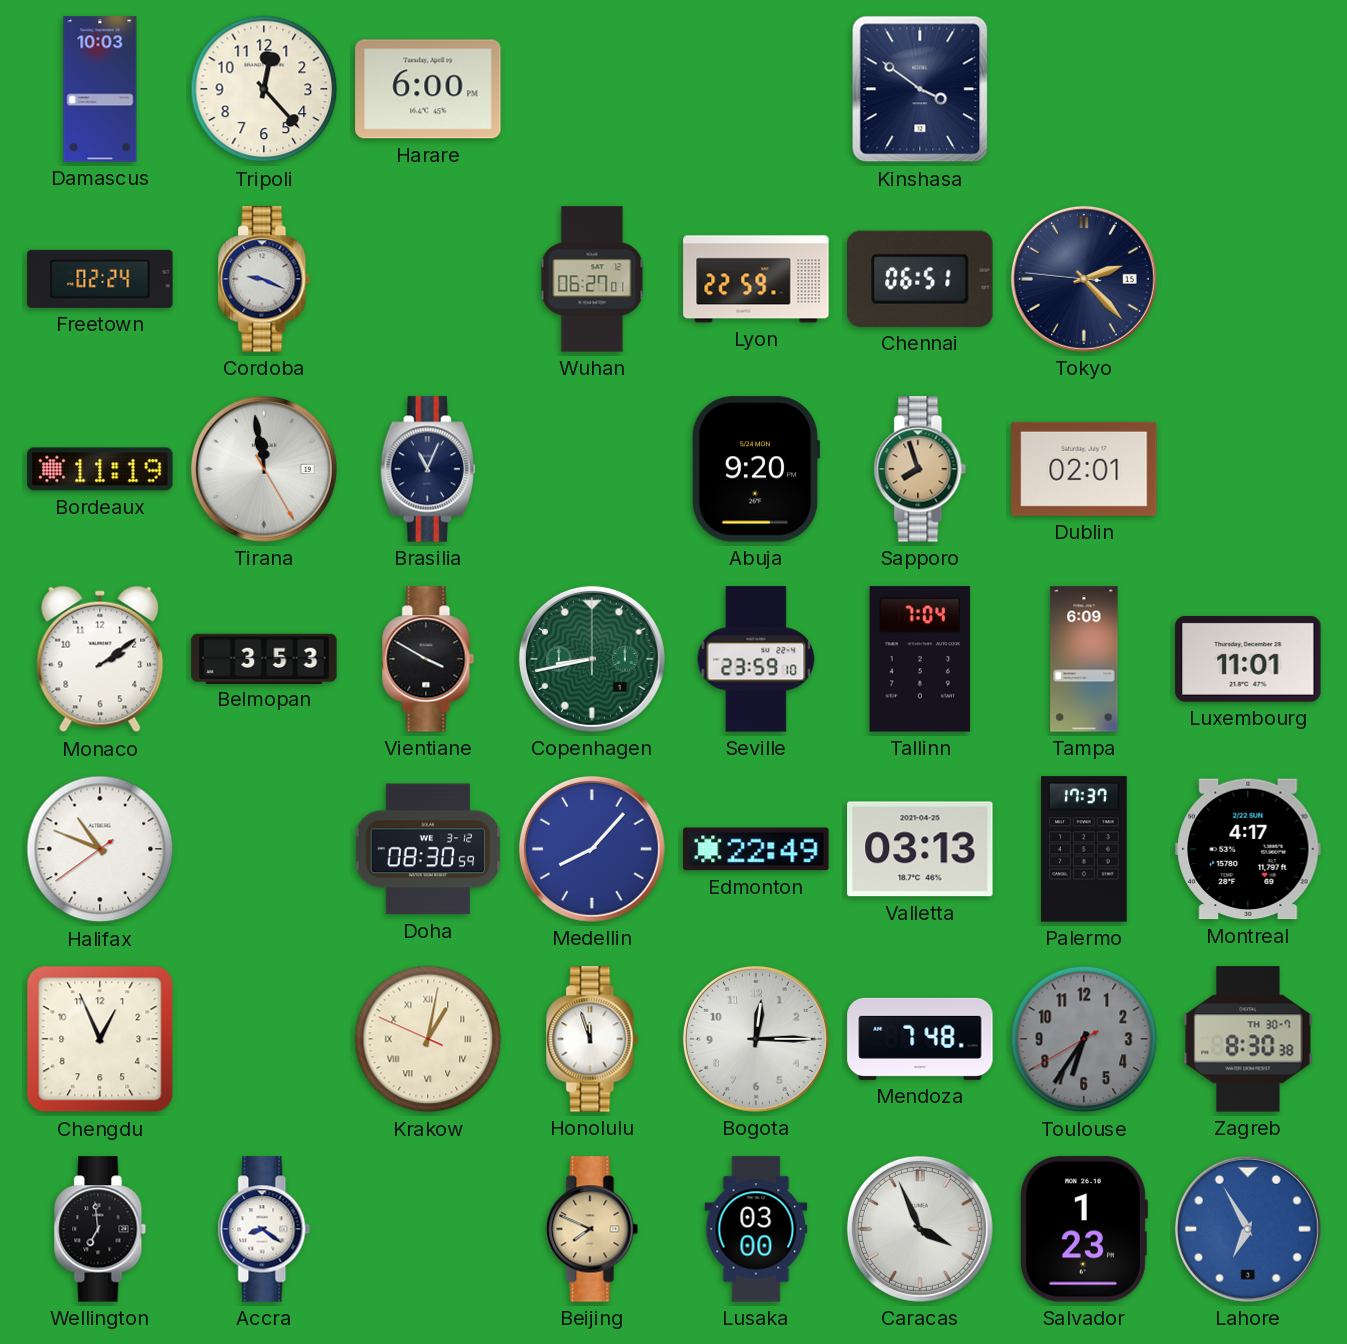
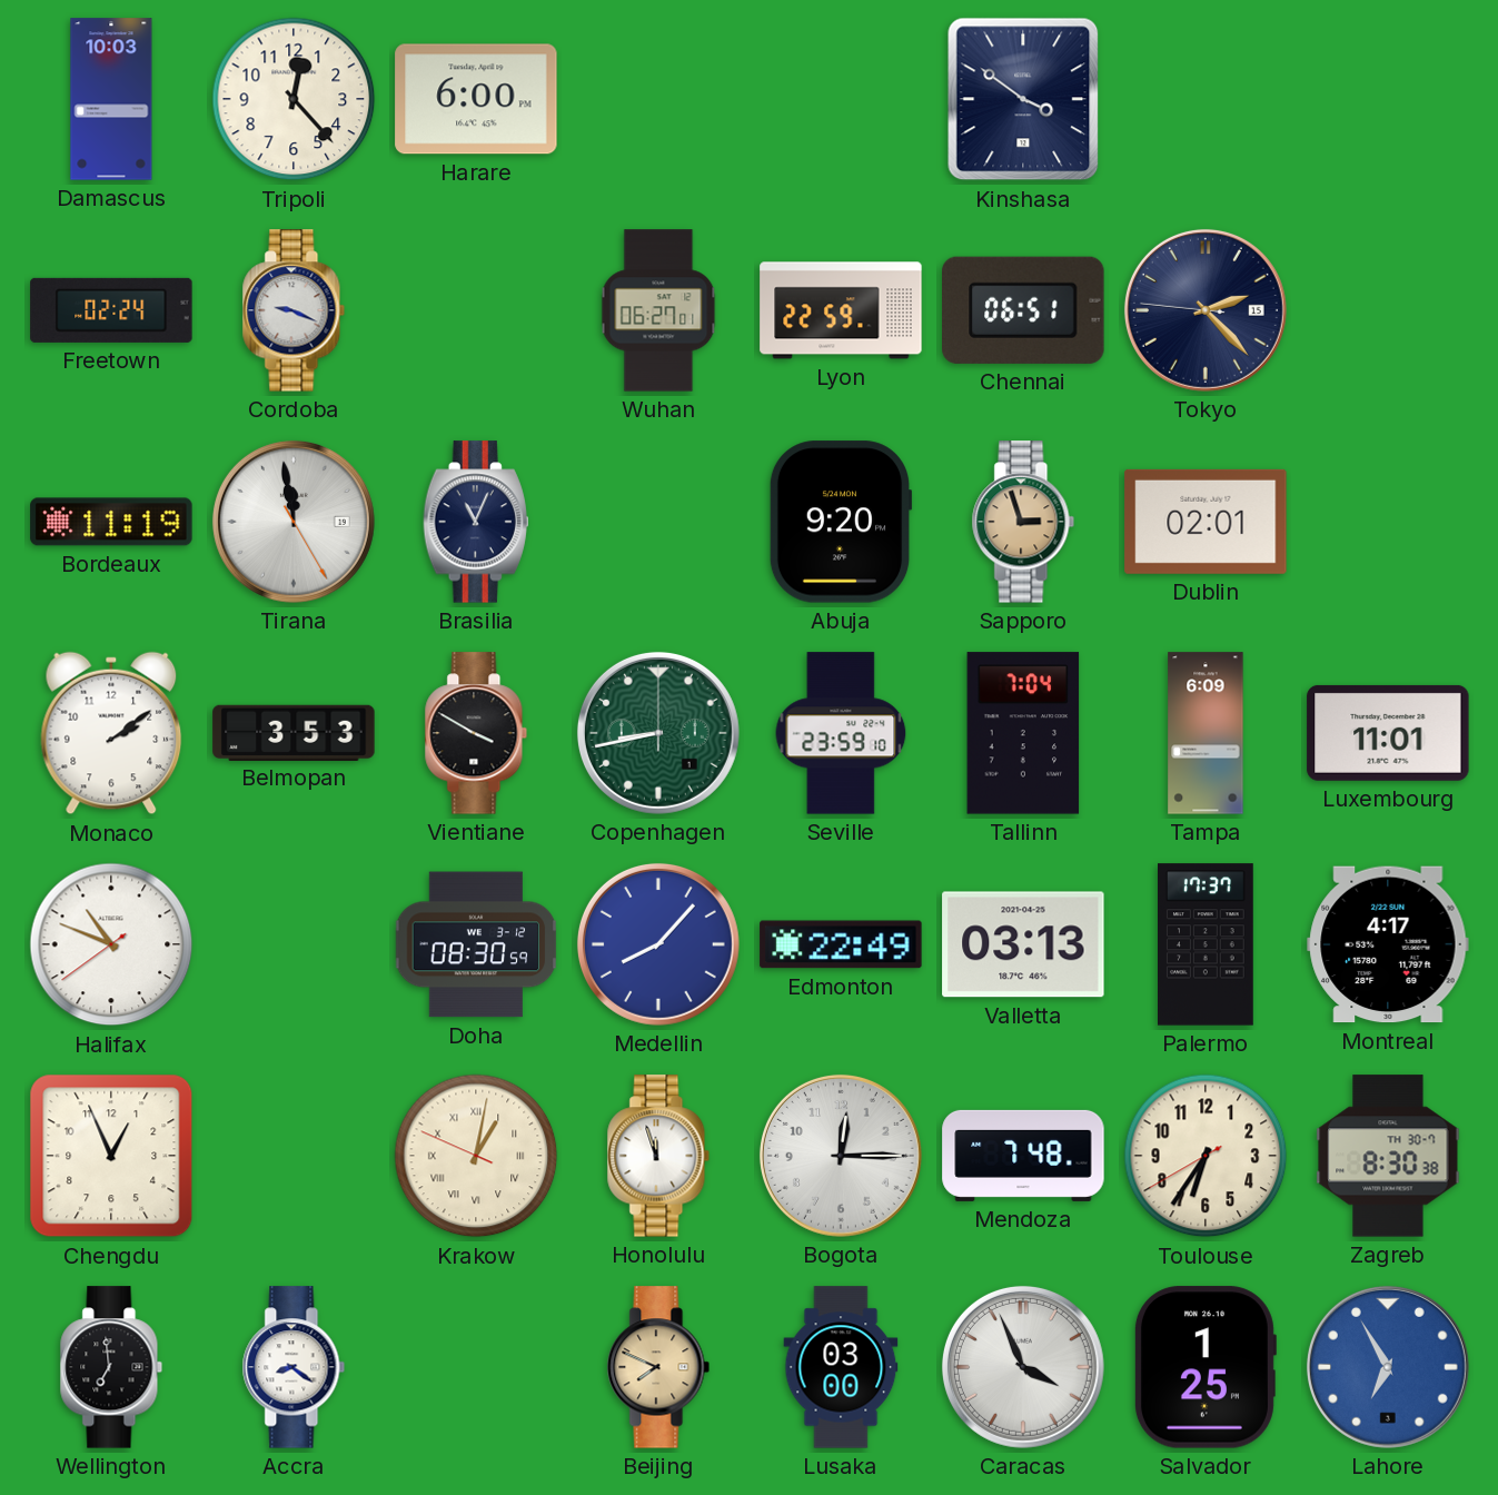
Sapporo: 7:57 -> 2:57 (1023, 522)
Toulouse dial: grey -> cream (1206, 1156)
Salvador: 1:23 -> 1:25 (1204, 1367)
